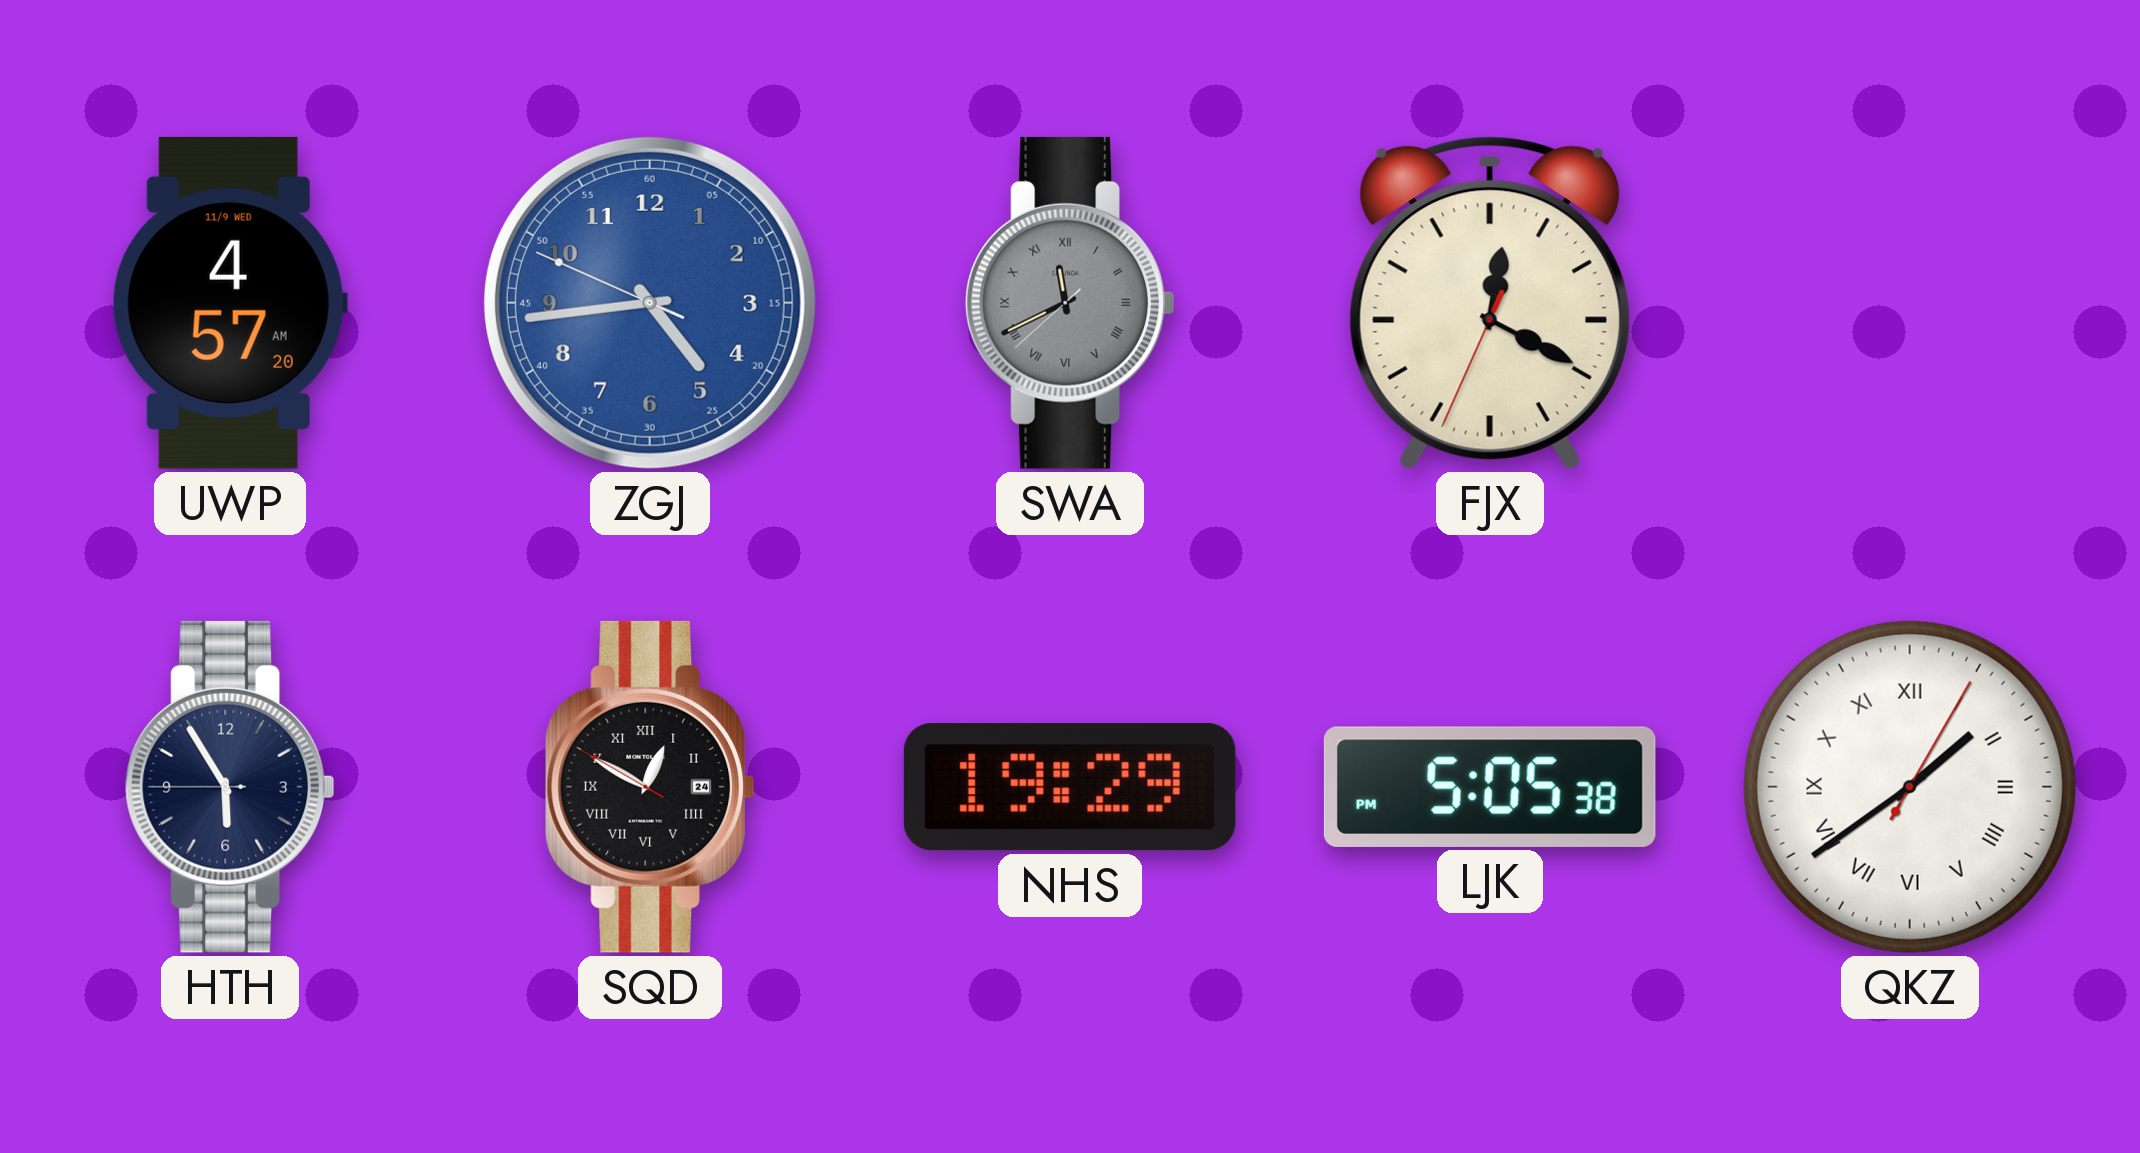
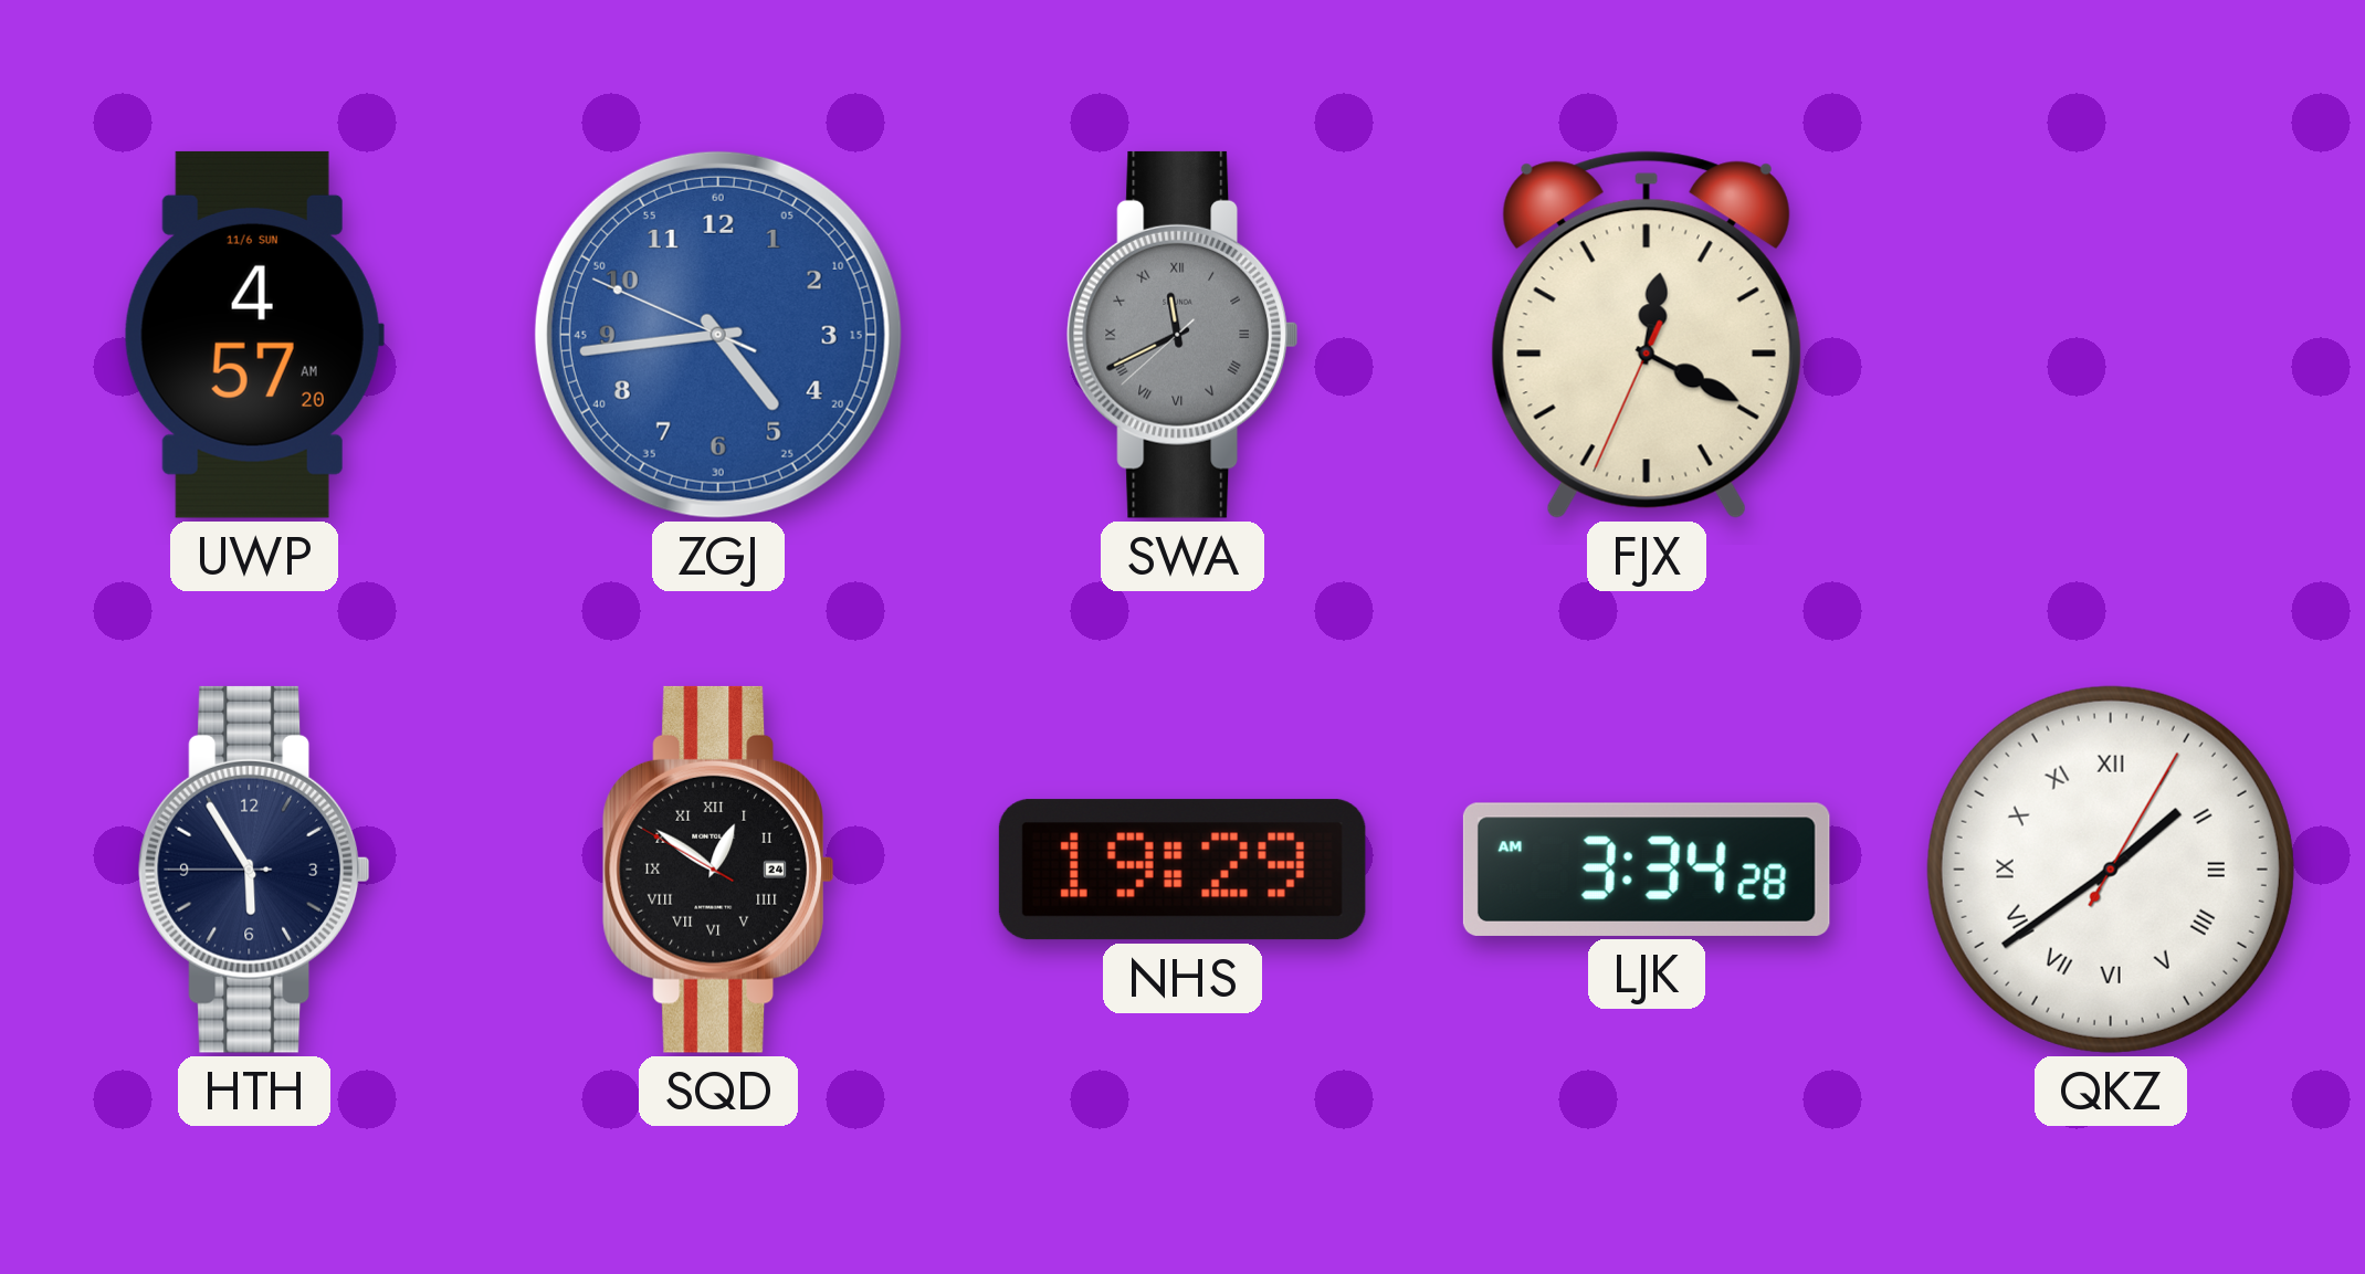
UWP date: 11/9 WED -> 11/6 SUN (254, 335)
SQD: 12:49 -> 12:50 (717, 870)
LJK: 5:05 -> 3:34 (1647, 870)
